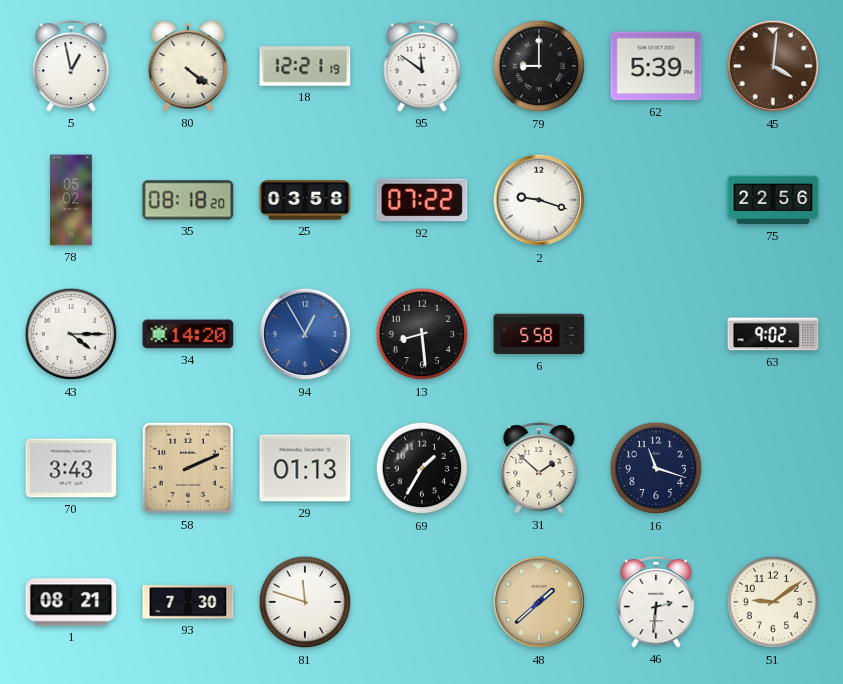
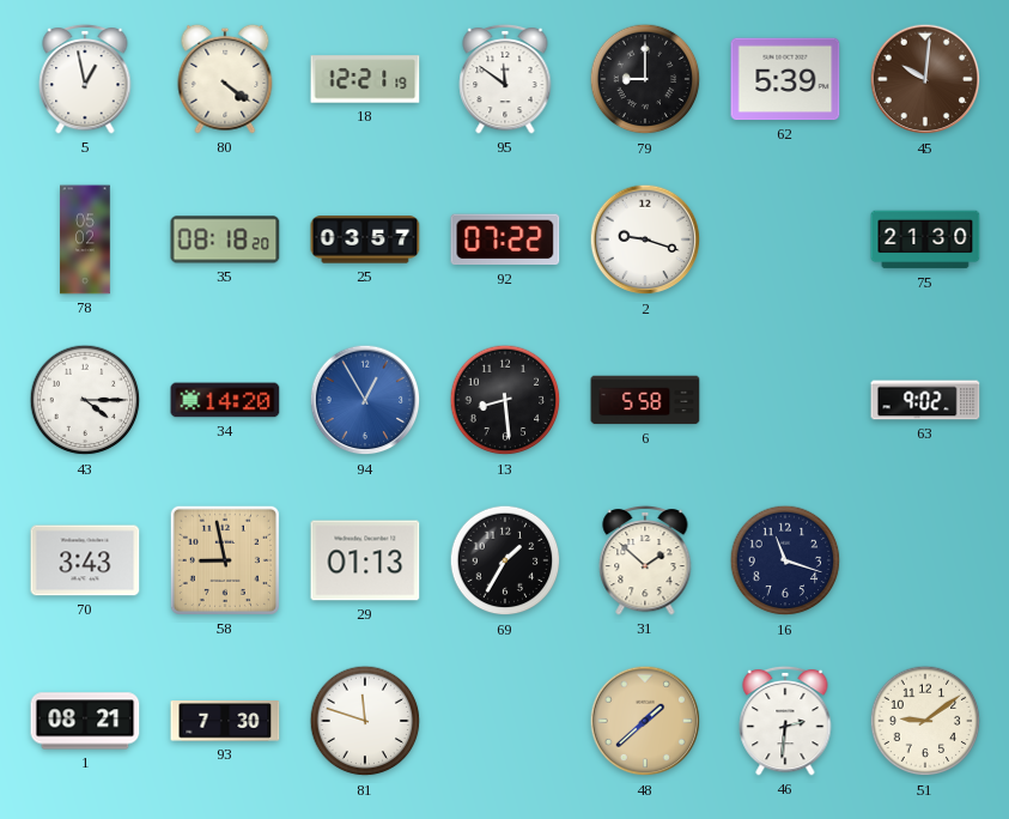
45: 4:01 -> 10:01 (925, 79)
25: 03:58 -> 03:57 (365, 239)
75: 22:56 -> 21:30 (925, 239)
58: 2:11 -> 8:58 (225, 560)
